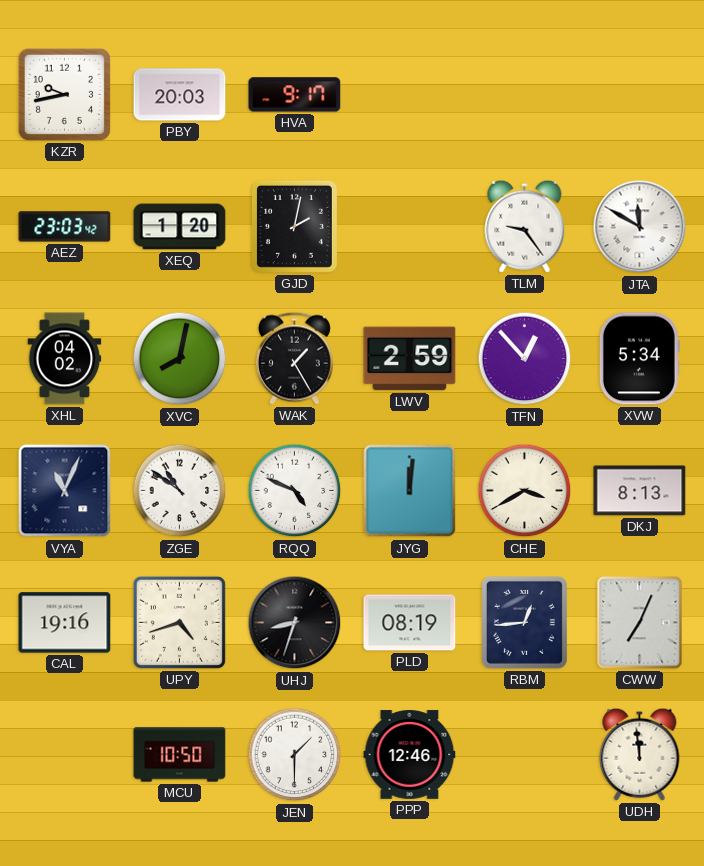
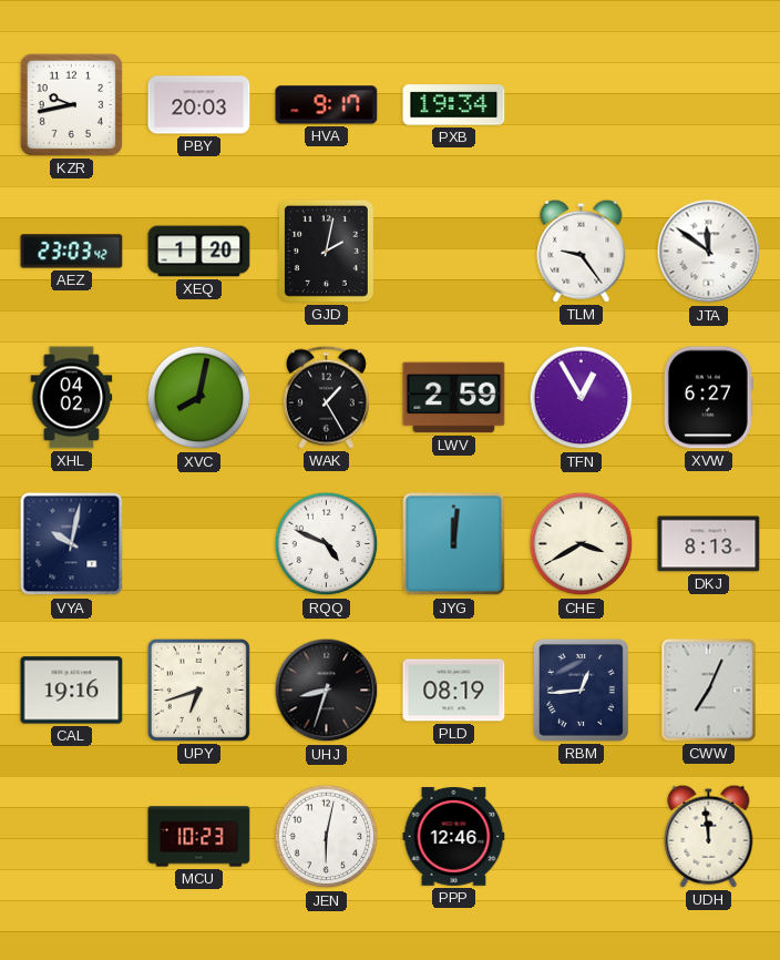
PXB: none -> 19:34 (454, 105)
JTA: 11:50 -> 11:51 (709, 252)
TFN: 12:53 -> 12:55 (582, 398)
XVW: 5:34 -> 6:27 (708, 398)
VYA: 11:04 -> 10:02 (72, 544)
ZGE: 10:51 -> none (180, 491)
UPY: 4:42 -> 6:42 (198, 690)
MCU: 10:50 -> 10:23 (199, 837)
JEN: 1:30 -> 6:02 (327, 837)
